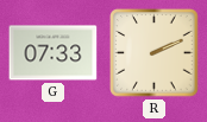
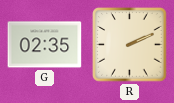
G: 07:33 -> 02:35 (45, 45)
